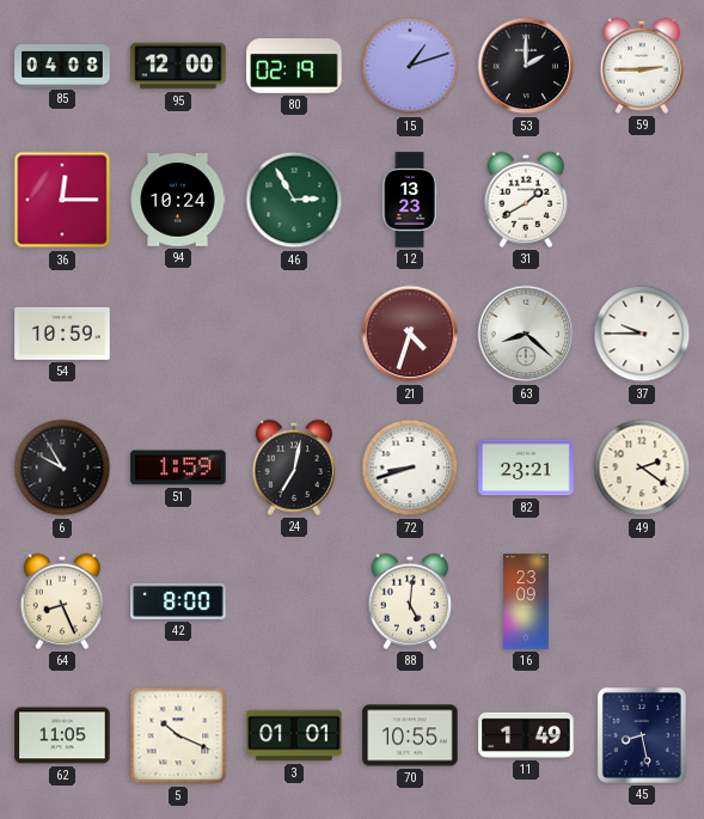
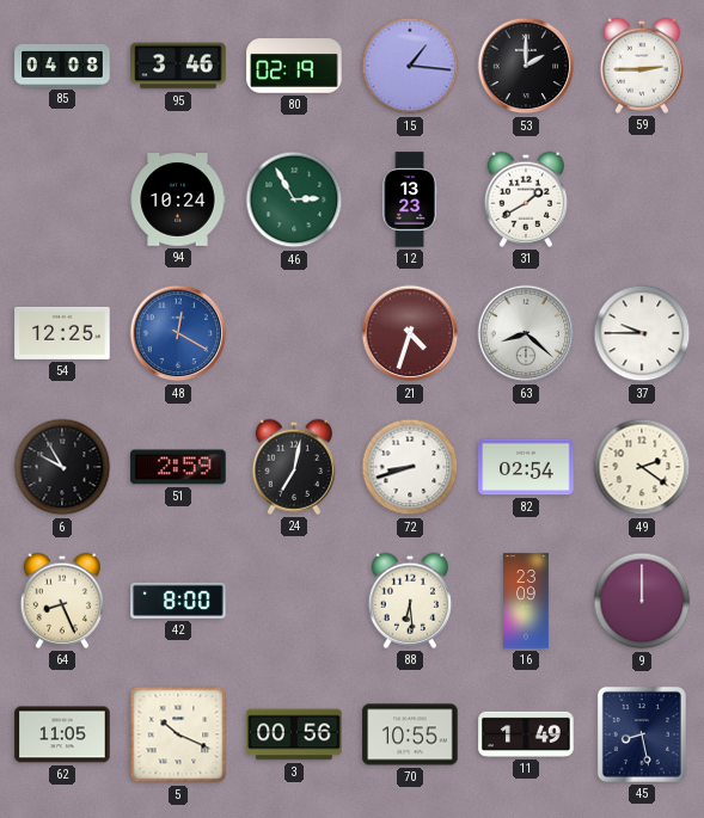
95: 12:00 -> 3:46 (178, 66)
15: 1:12 -> 1:16 (410, 66)
36: 12:15 -> none (62, 200)
54: 10:59 -> 12:25 (62, 333)
48: none -> 12:20 (178, 333)
51: 1:59 -> 2:59 (178, 467)
82: 23:21 -> 02:54 (526, 467)
88: 5:01 -> 6:29 (409, 601)
9: none -> 12:00 (642, 601)
3: 01:01 -> 00:56 (294, 734)
